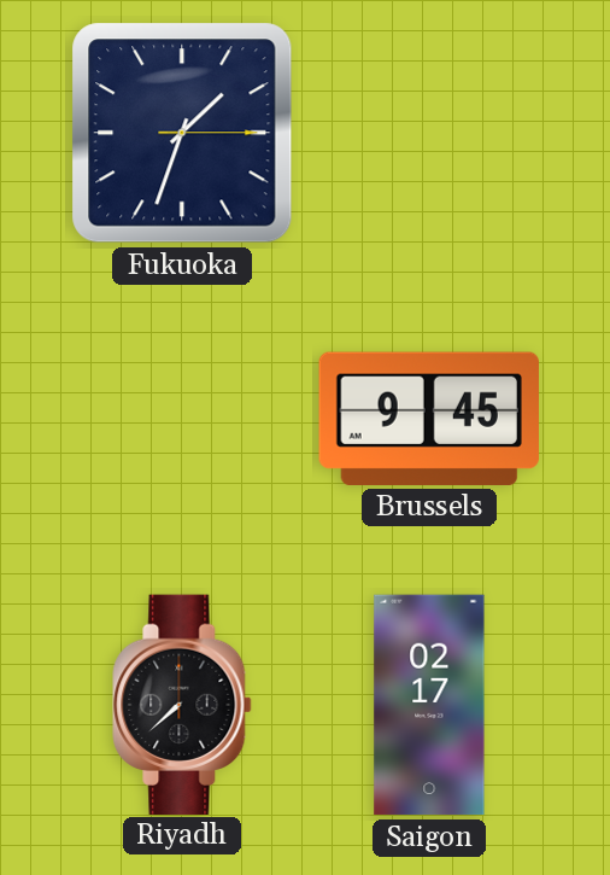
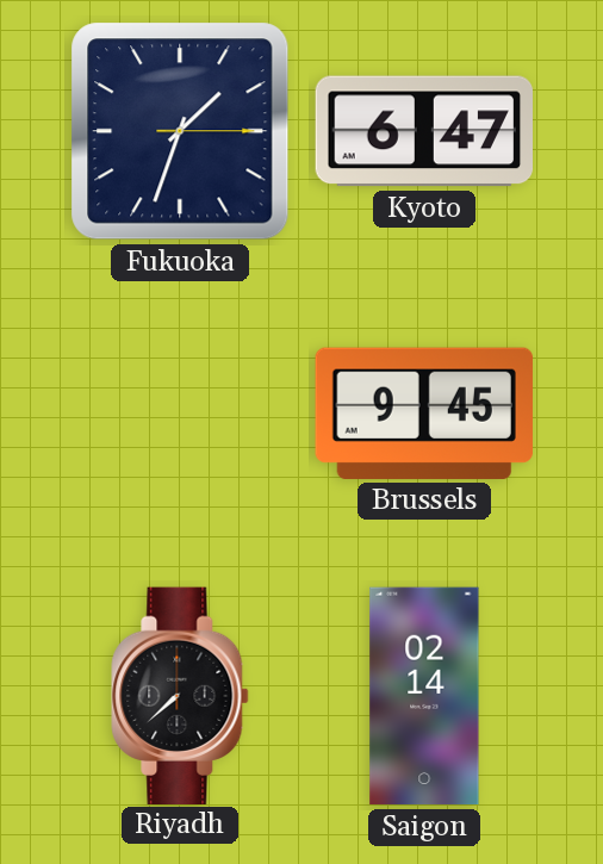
Kyoto: none -> 6:47 (423, 131)
Saigon: 02:17 -> 02:14 (424, 696)
